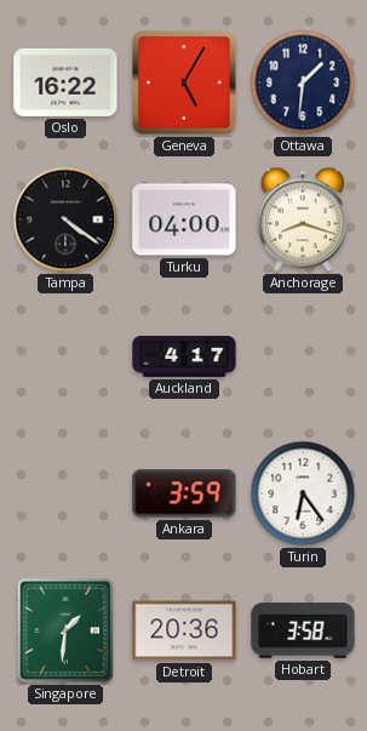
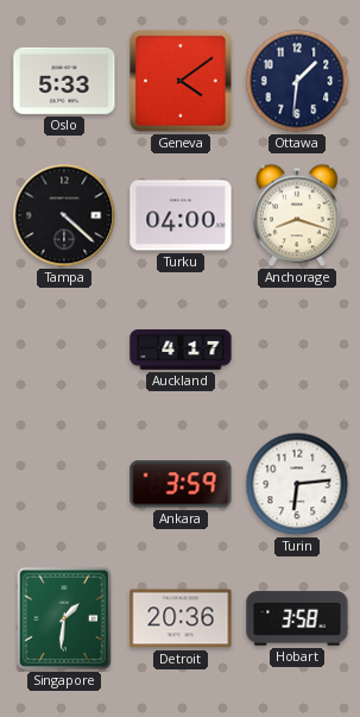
Oslo: 16:22 -> 5:33 (64, 81)
Geneva: 5:05 -> 4:09 (181, 81)
Tampa: 4:21 -> 4:22 (64, 215)
Turin: 6:24 -> 6:14 (297, 484)
